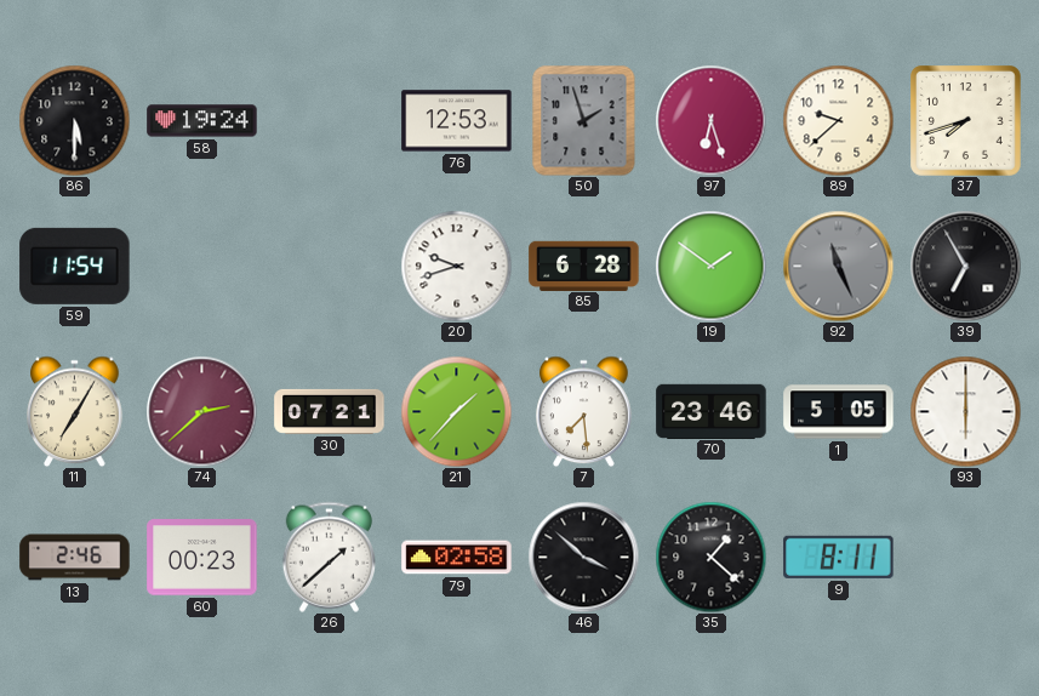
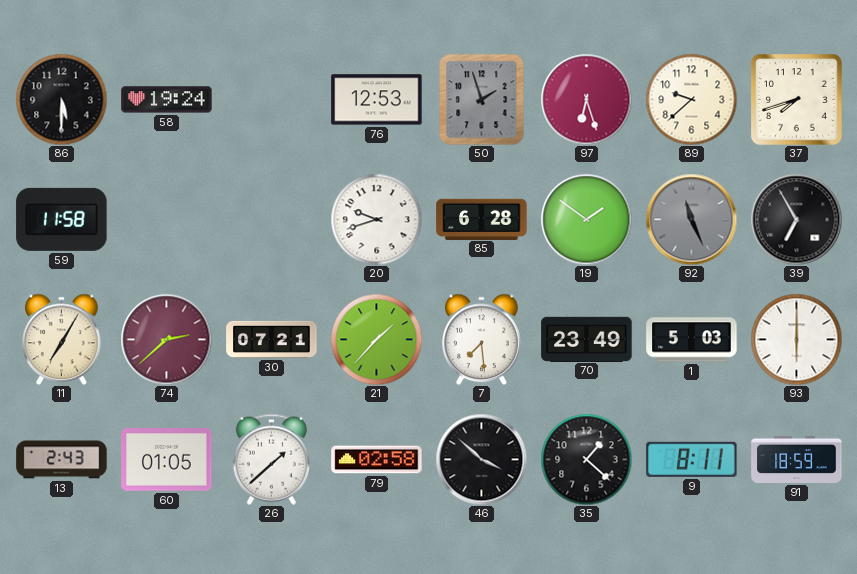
59: 11:54 -> 11:58 (62, 219)
70: 23:46 -> 23:49 (587, 339)
1: 5:05 -> 5:03 (692, 340)
13: 2:46 -> 2:43 (62, 460)
60: 00:23 -> 01:05 (167, 460)
91: none -> 18:59 (797, 459)
